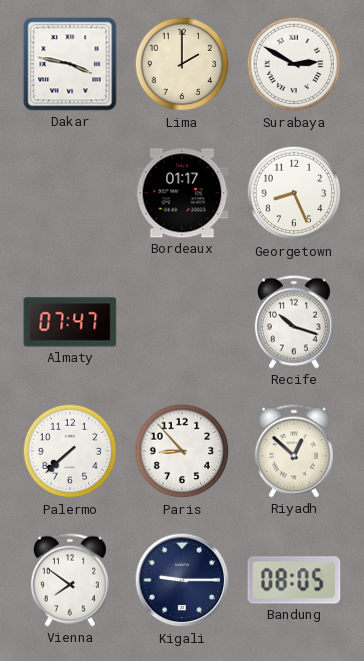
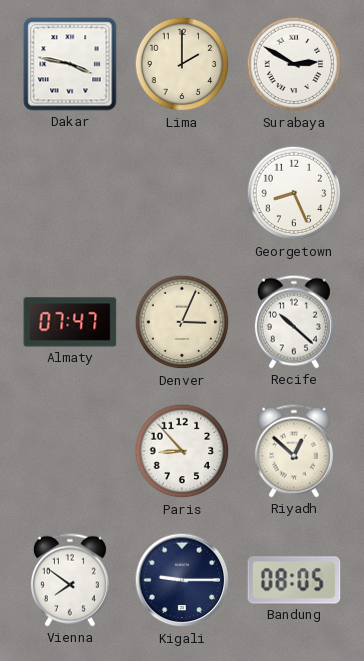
Bordeaux: 01:17 -> none (182, 193)
Denver: none -> 3:04 (182, 322)
Recife: 10:18 -> 10:22 (294, 322)
Palermo: 7:38 -> none (70, 451)
